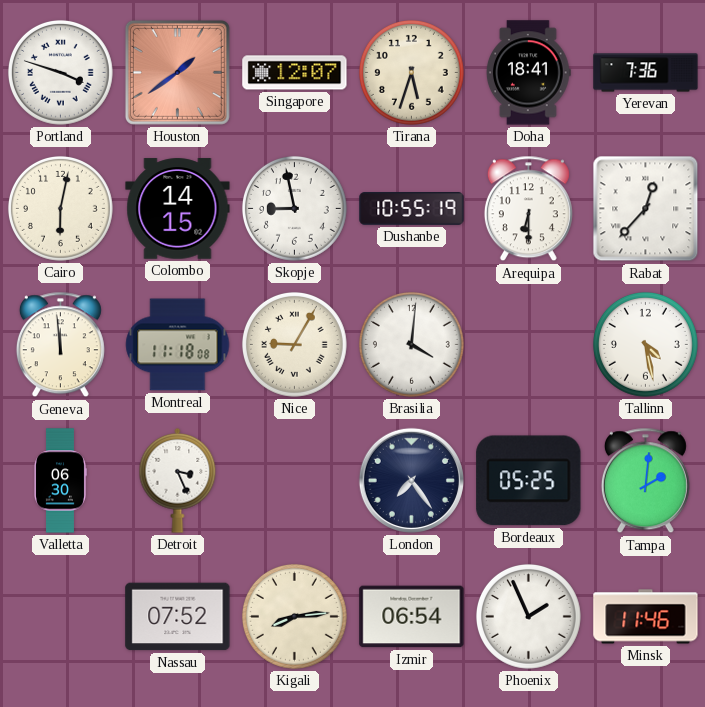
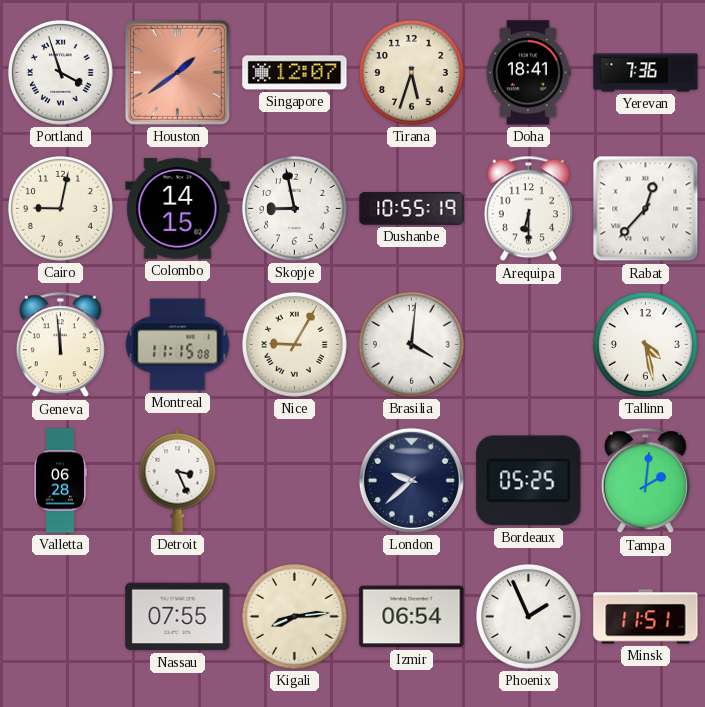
Portland: 3:48 -> 3:57 (60, 72)
Cairo: 6:02 -> 9:02 (60, 208)
Montreal: 11:18 -> 11:15 (178, 345)
Valletta: 06:30 -> 06:28 (61, 481)
London: 7:24 -> 9:38 (411, 480)
Nassau: 07:52 -> 07:55 (178, 617)
Minsk: 11:46 -> 11:51 (646, 617)
